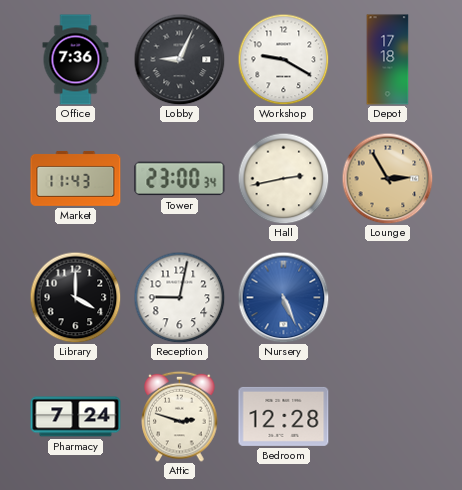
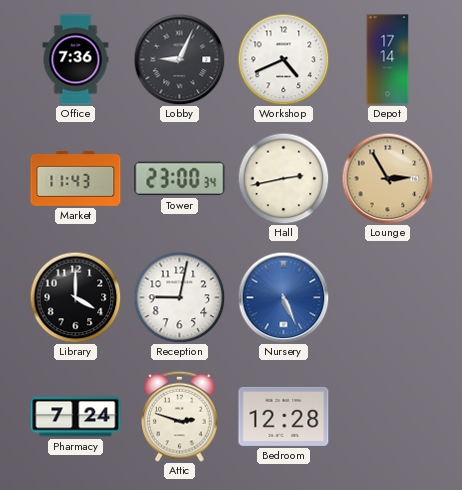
Workshop: 9:20 -> 4:41 (283, 59)
Depot: 17:18 -> 17:14 (388, 60)
